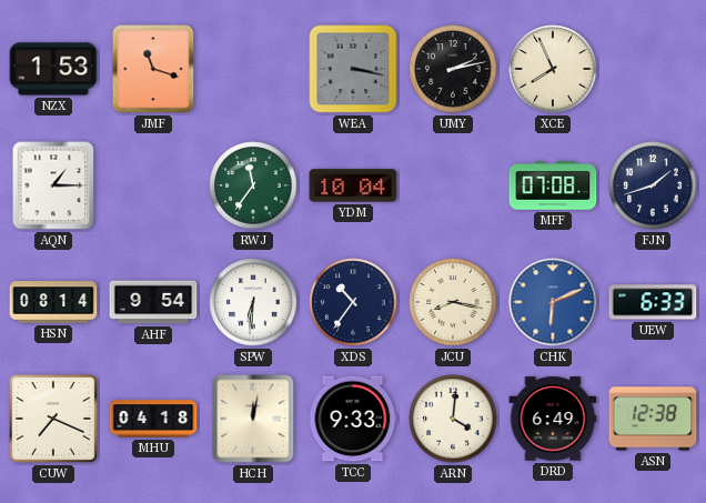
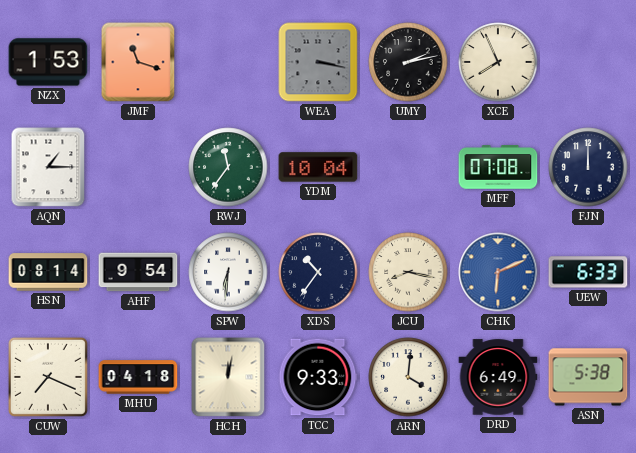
FJN: 1:42 -> 12:00 (588, 167)
ASN: 12:38 -> 5:38 (588, 377)
